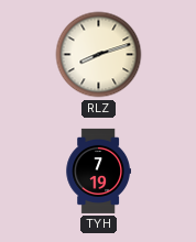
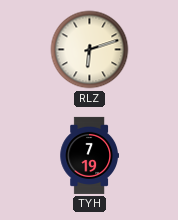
RLZ: 8:12 -> 6:12 (90, 50)
